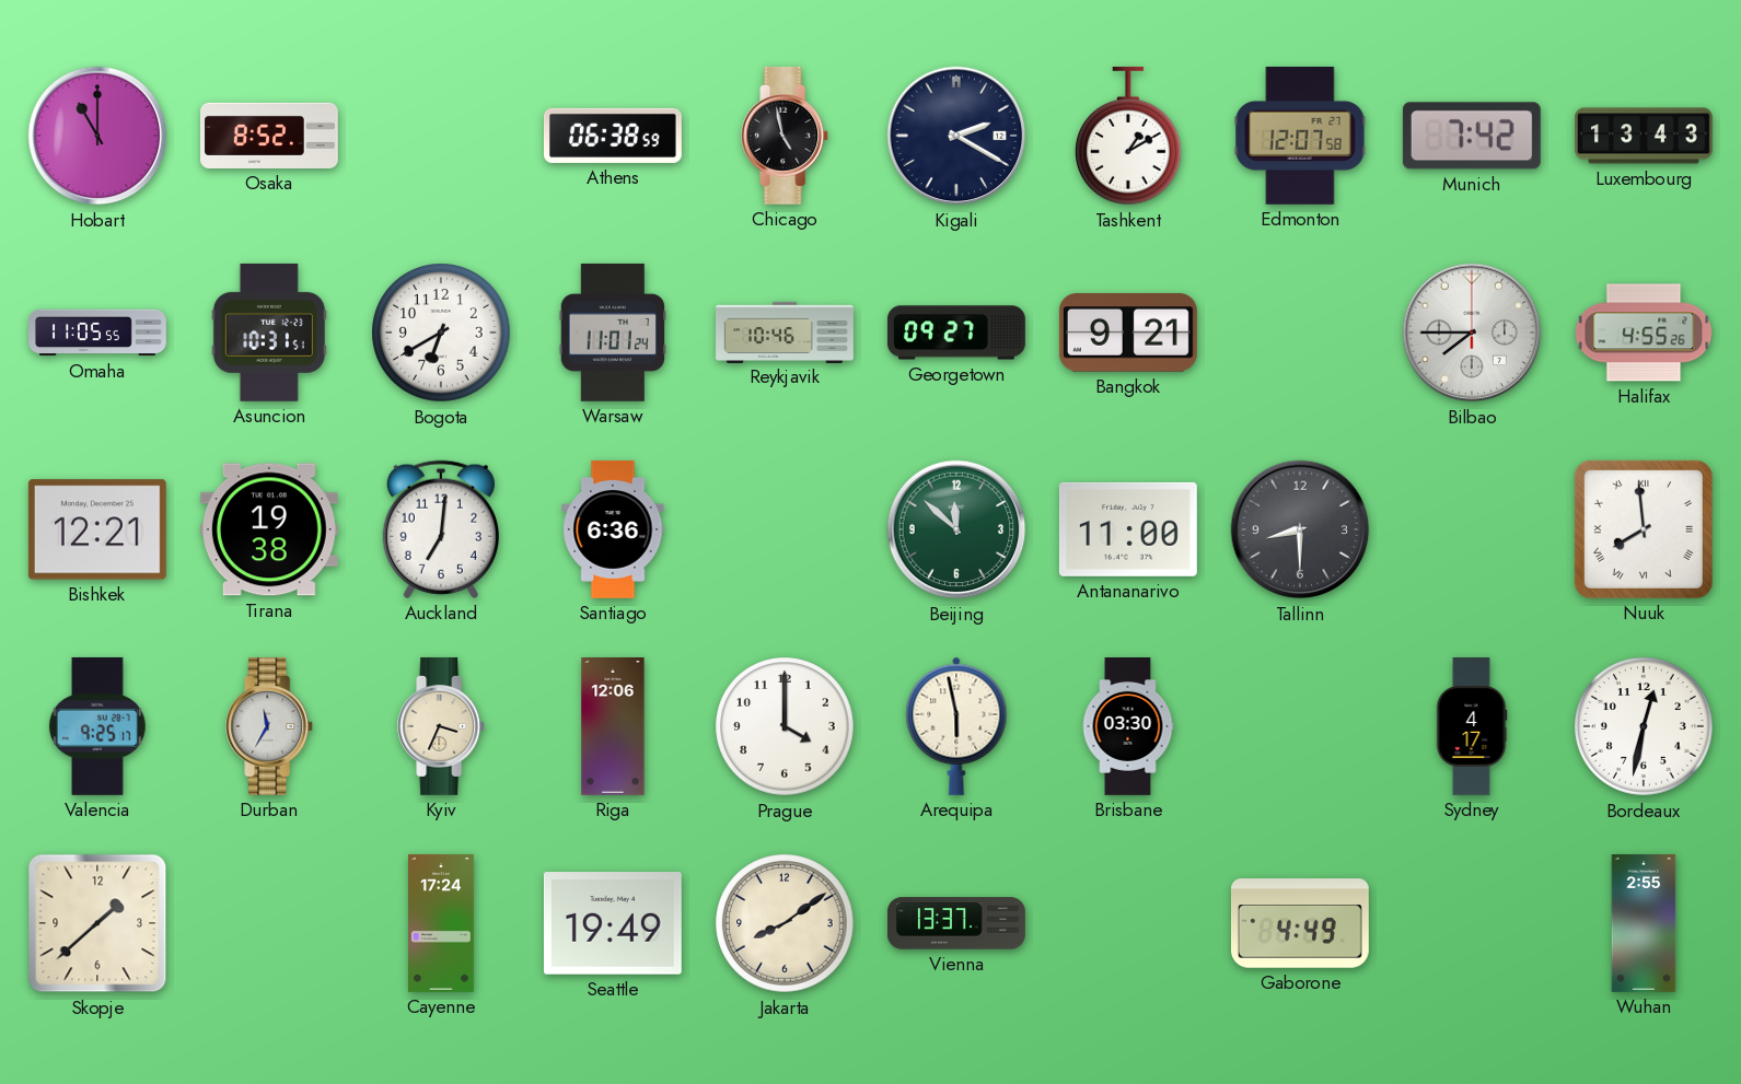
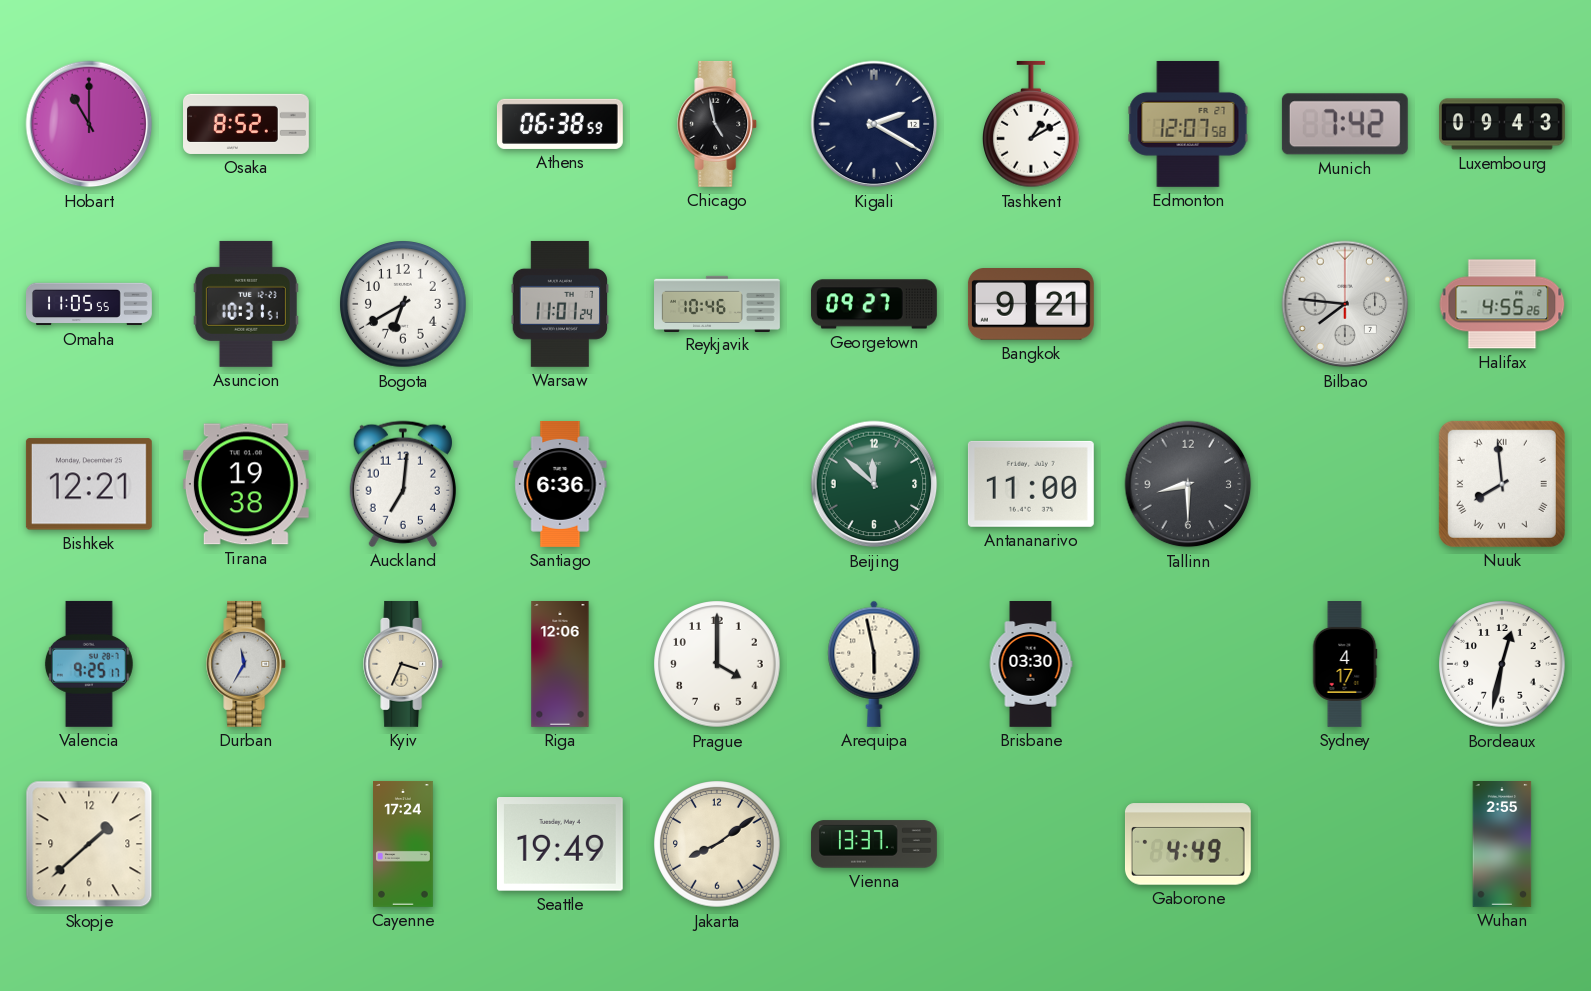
Luxembourg: 13:43 -> 09:43 (1503, 124)
Bilbao: 7:45 -> 7:46 (1345, 304)
